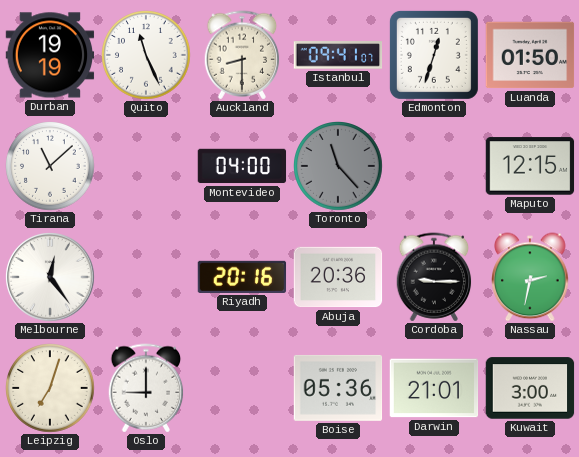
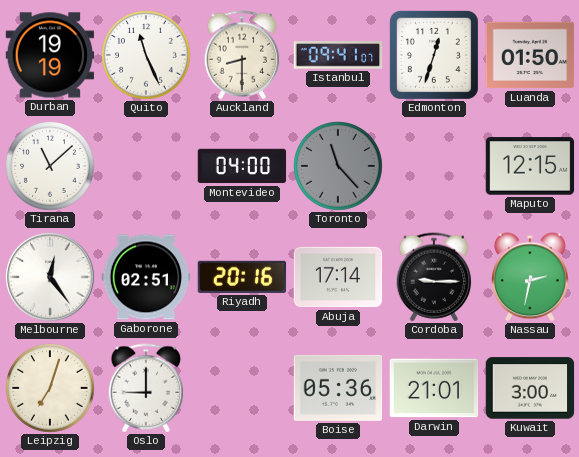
Gaborone: none -> 02:51 (146, 277)
Abuja: 20:36 -> 17:14 (338, 277)
